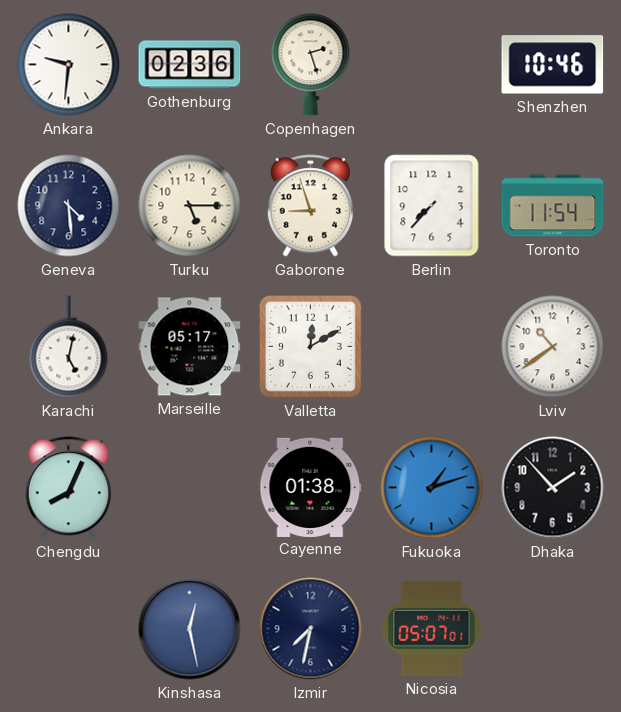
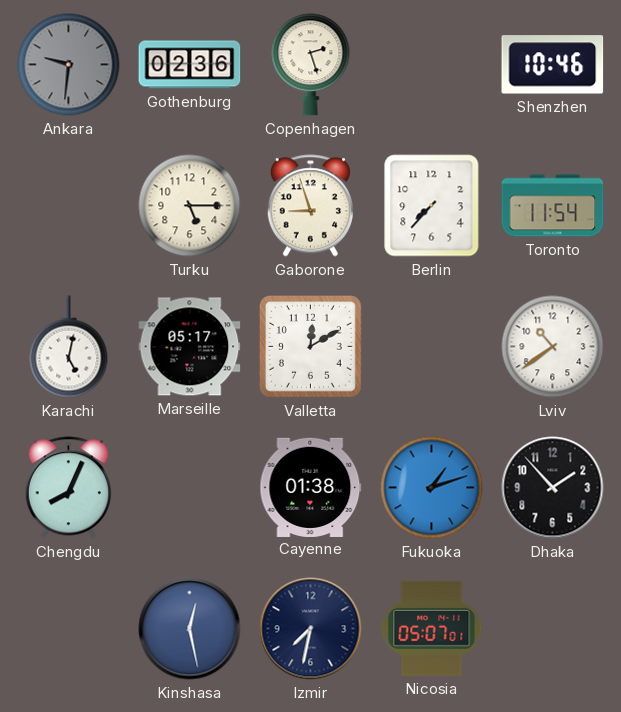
Ankara dial: white -> grey (69, 65)
Geneva: 4:29 -> none (69, 206)
